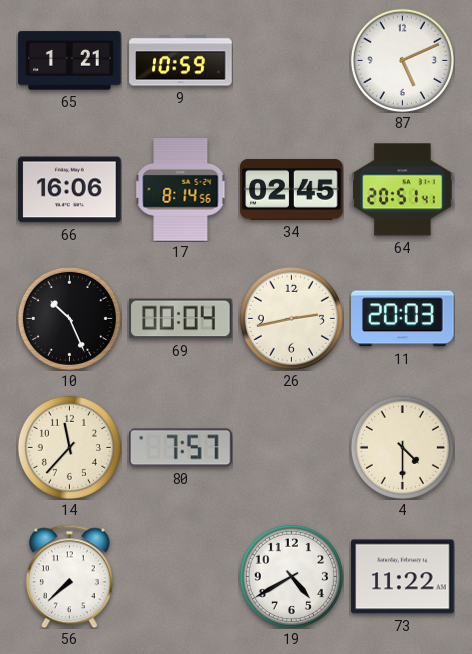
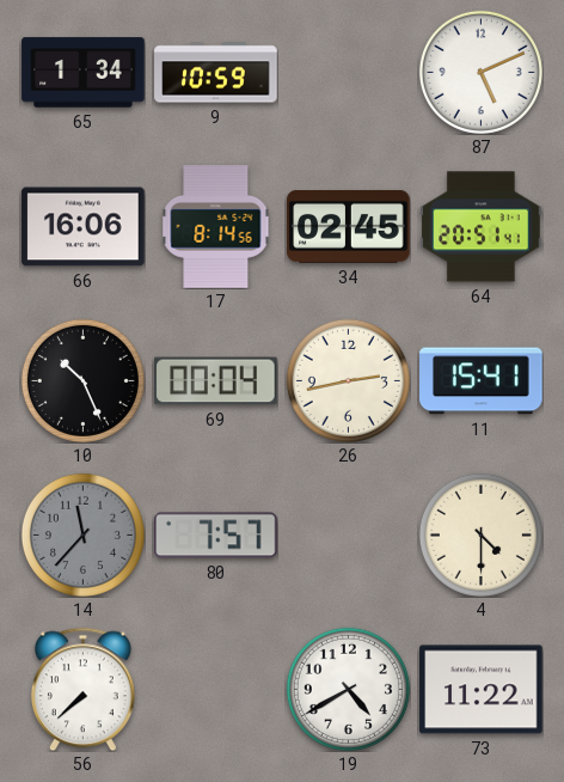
65: 1:21 -> 1:34 (84, 73)
11: 20:03 -> 15:41 (482, 381)
14 dial: cream -> grey (82, 534)
